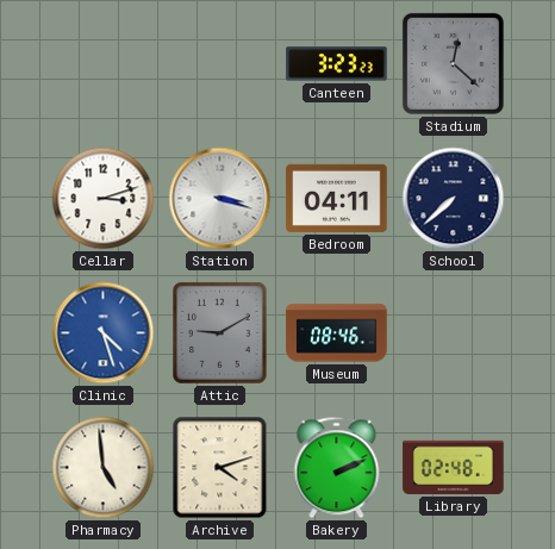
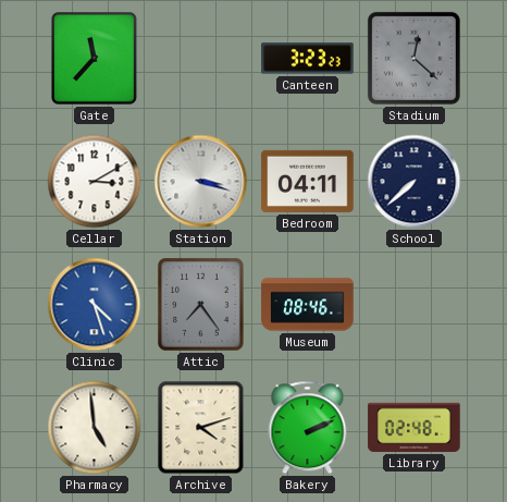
Gate: none -> 11:37 (95, 59)
Cellar: 3:12 -> 3:10 (95, 182)
Attic: 9:10 -> 7:24 (201, 305)
